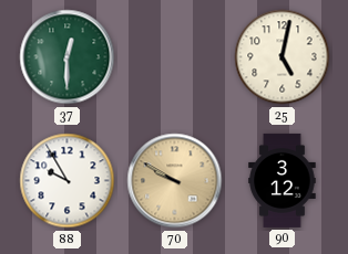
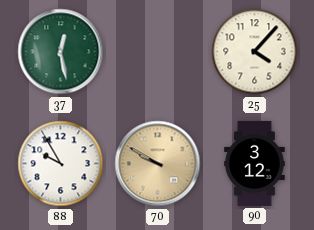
37: 12:30 -> 12:28 (61, 52)
25: 5:02 -> 4:07 (255, 52)
